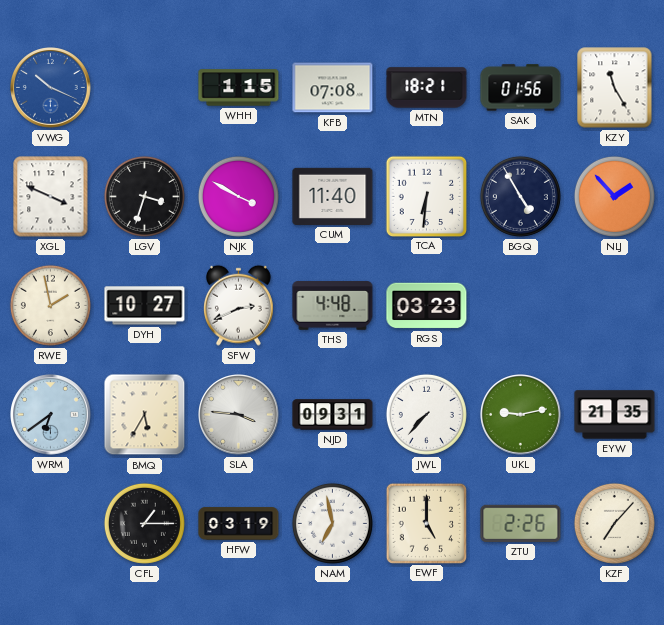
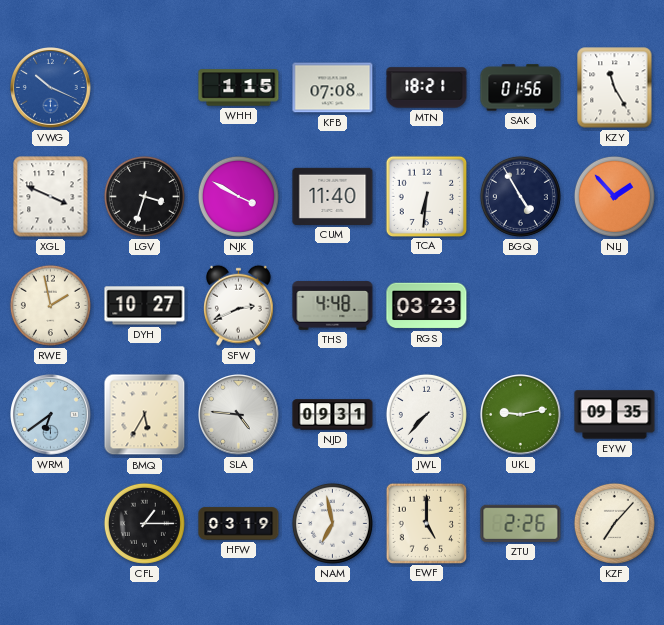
SLA: 3:46 -> 4:46 (239, 415)
EYW: 21:35 -> 09:35 (615, 415)
